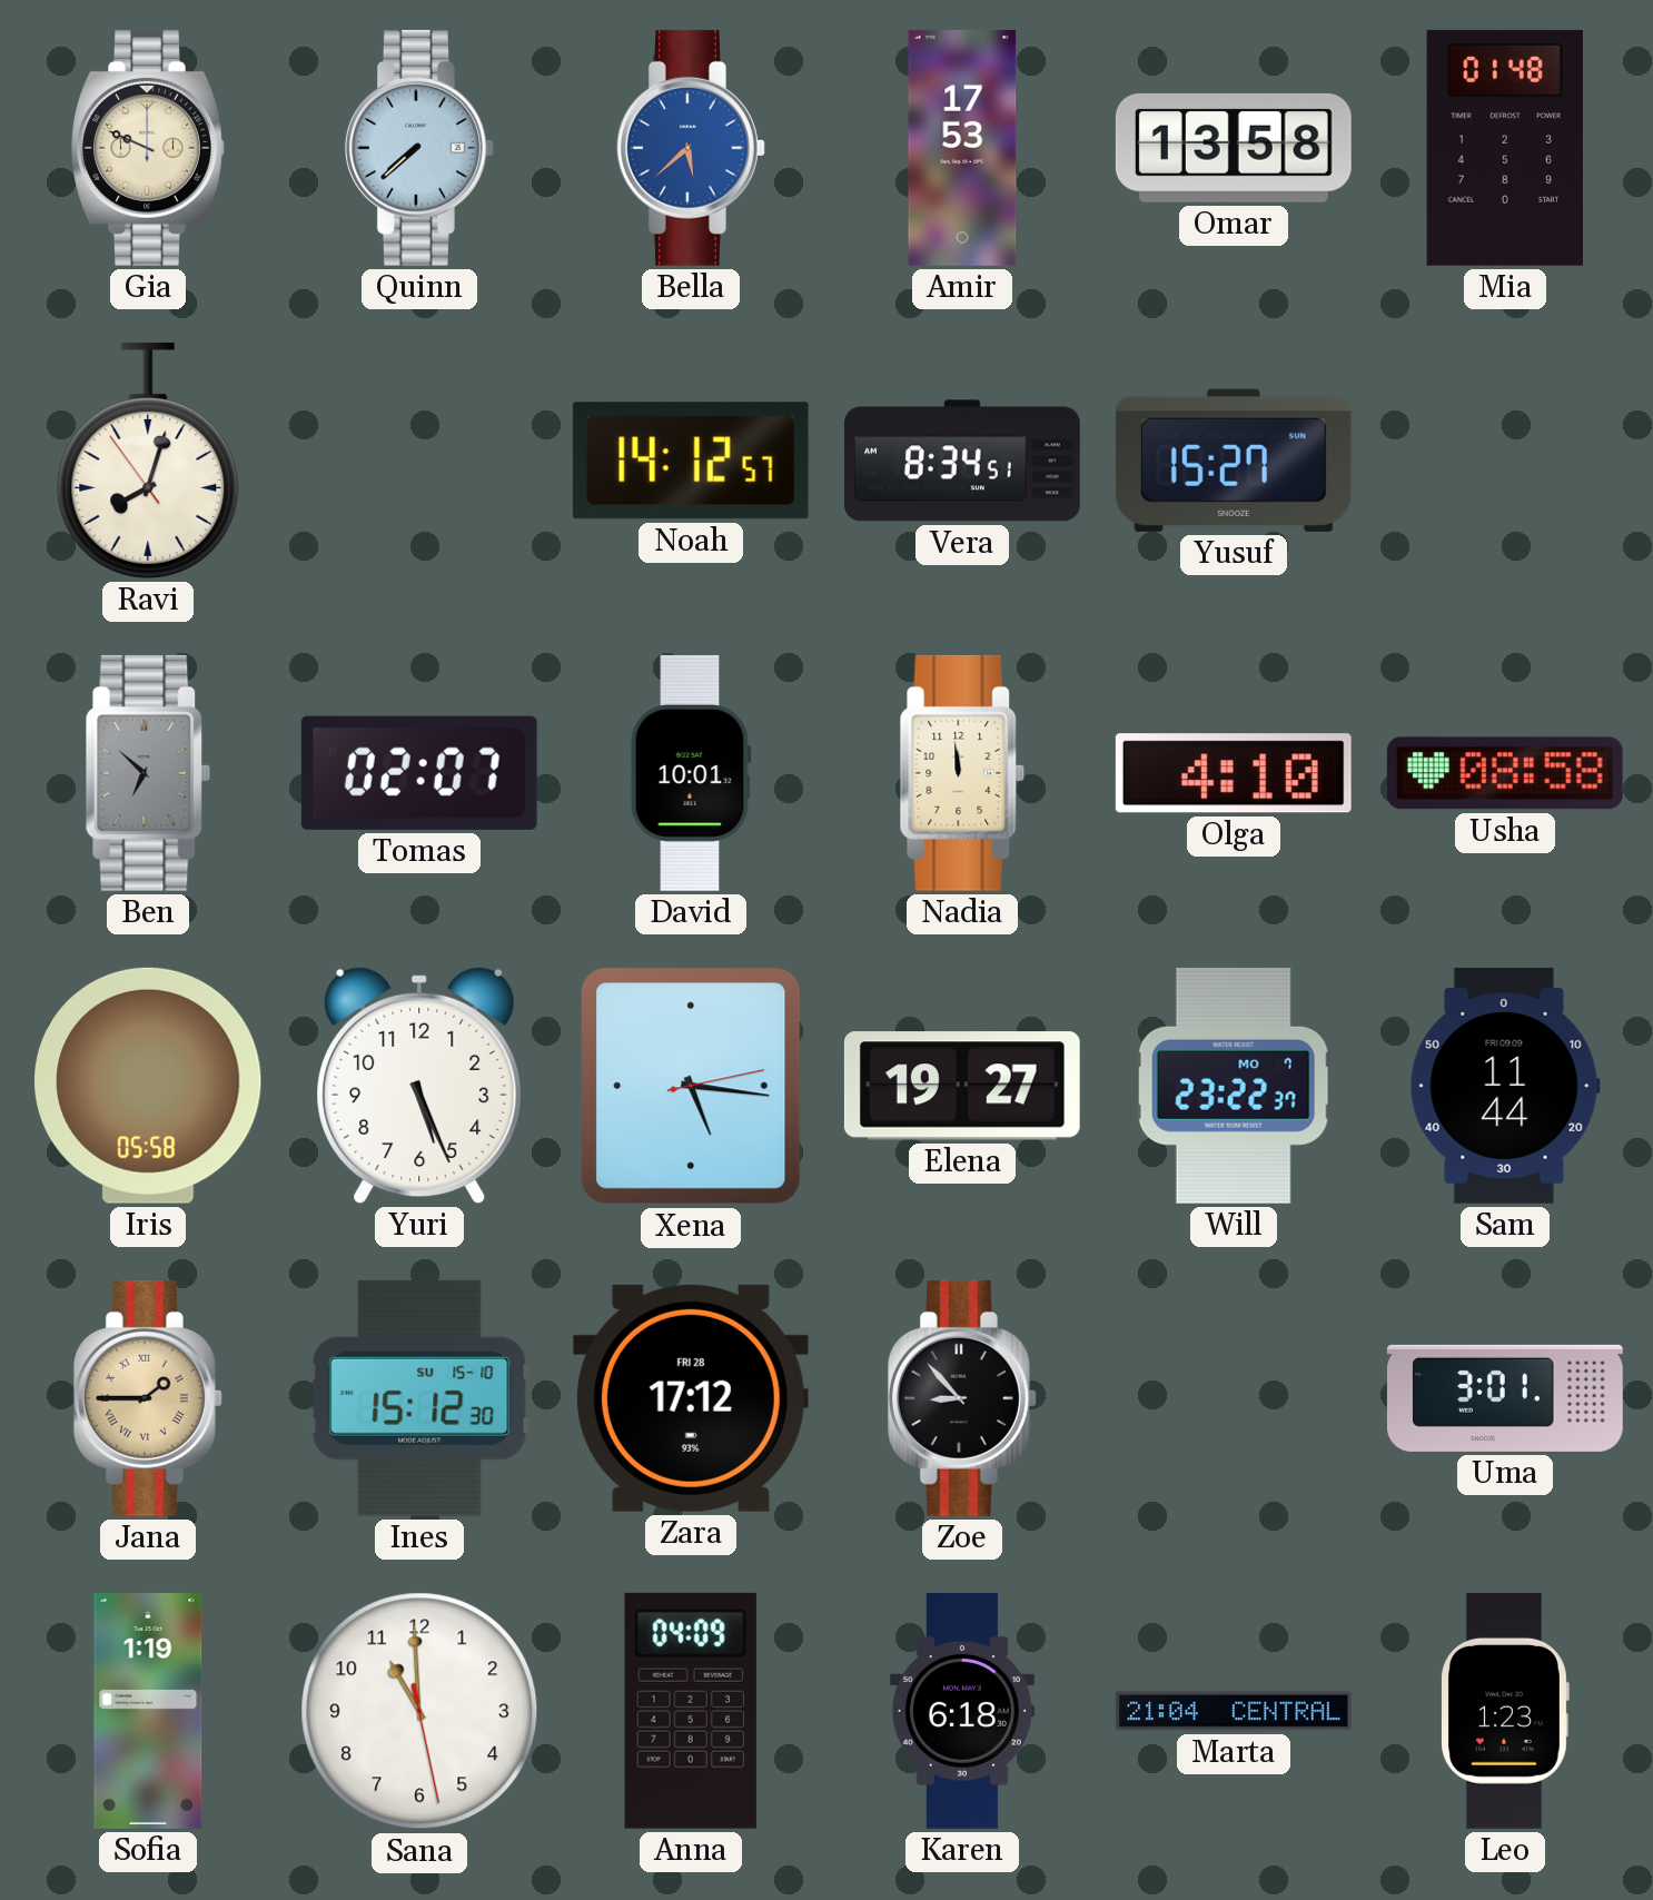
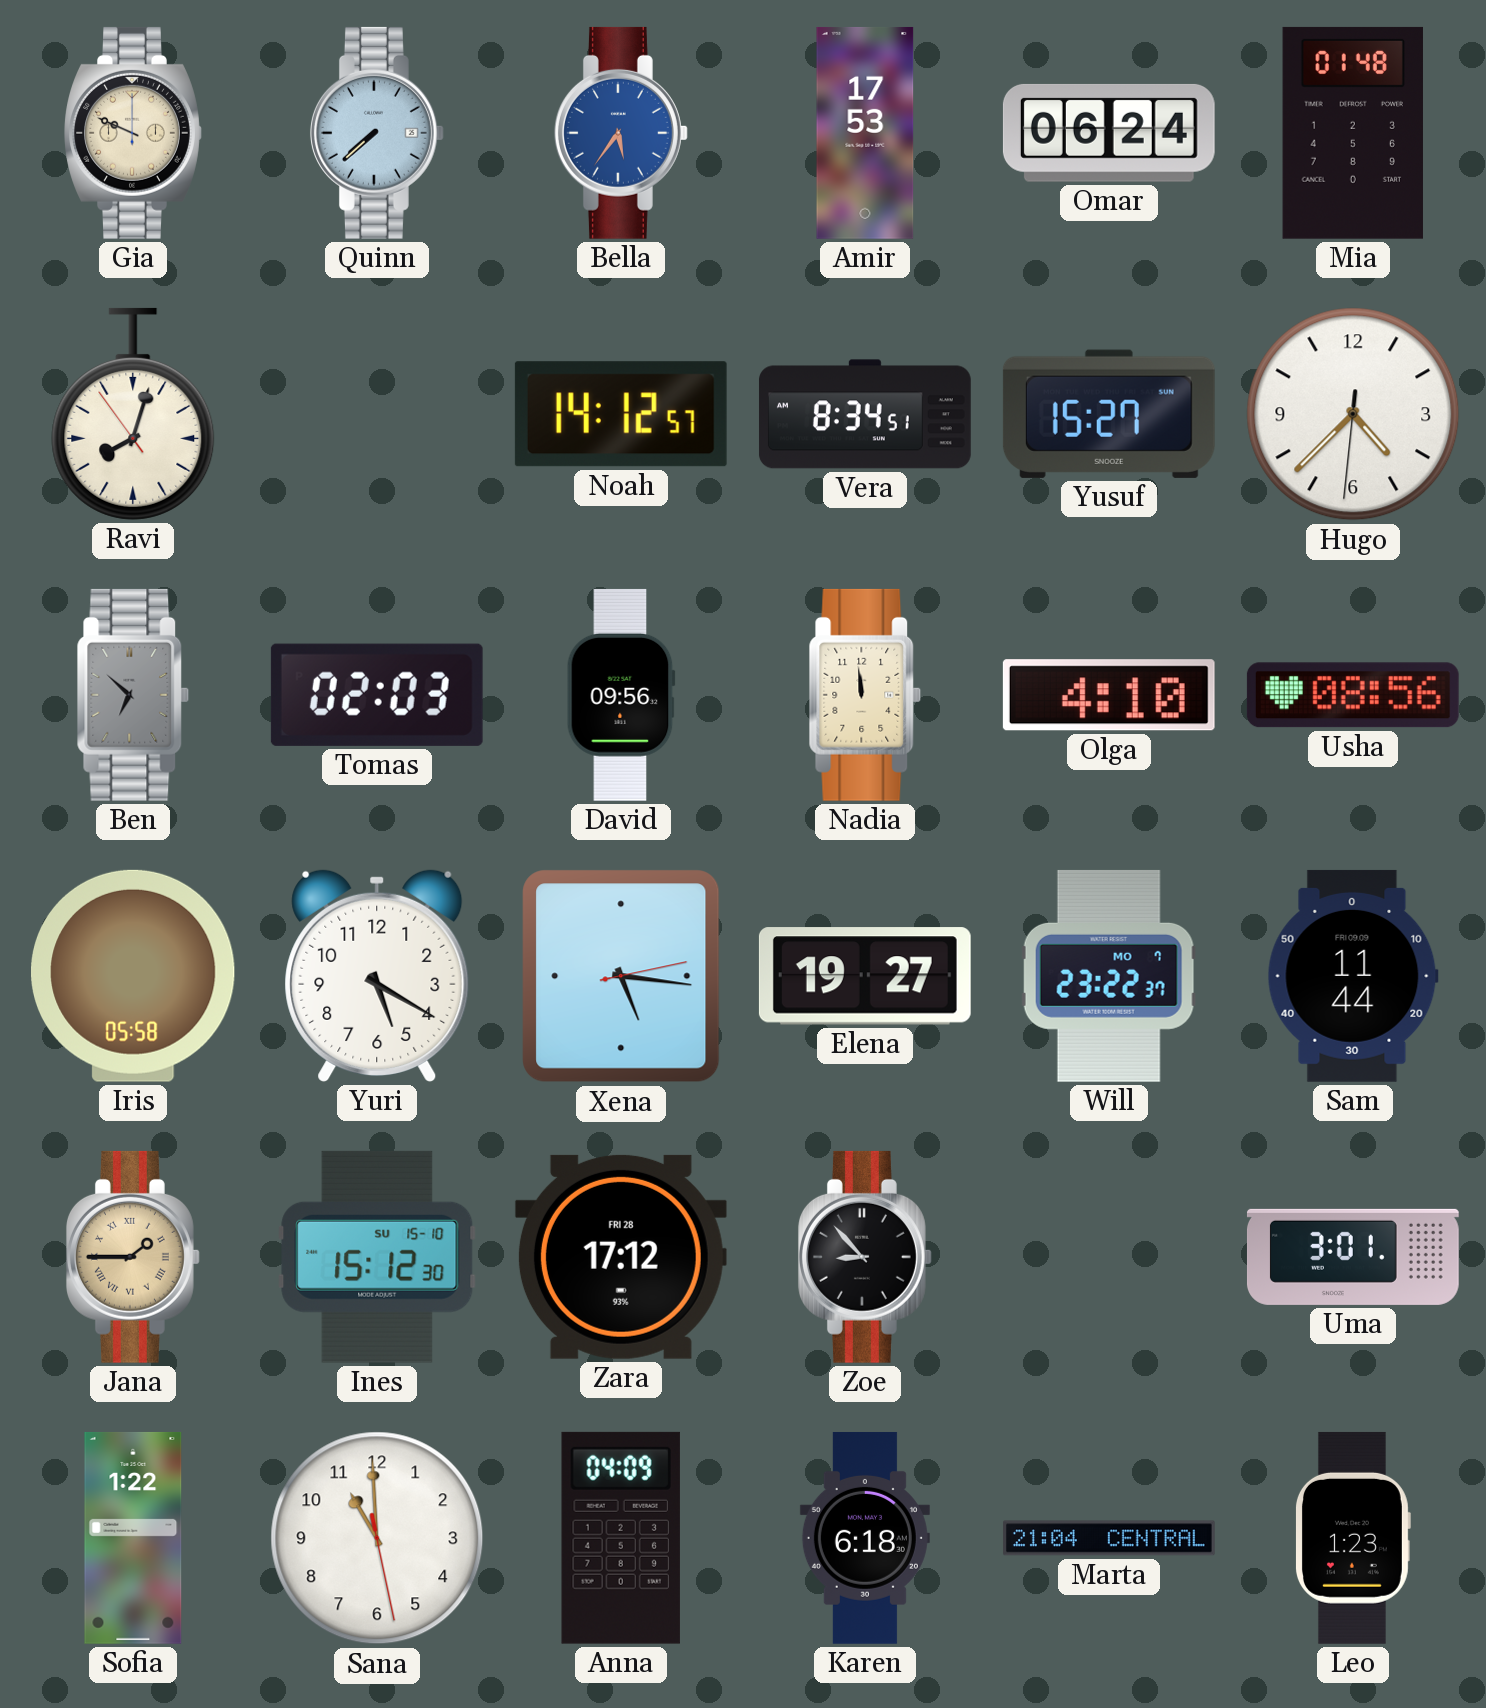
Bella: 5:38 -> 5:36 (621, 133)
Omar: 13:58 -> 06:24 (1109, 133)
Hugo: none -> 4:37 (1353, 414)
Tomas: 02:07 -> 02:03 (377, 695)
David: 10:01 -> 09:56 (621, 695)
Usha: 08:58 -> 08:56 (1353, 695)
Yuri: 5:26 -> 5:20 (377, 976)
Sofia: 1:19 -> 1:22 (133, 1538)
